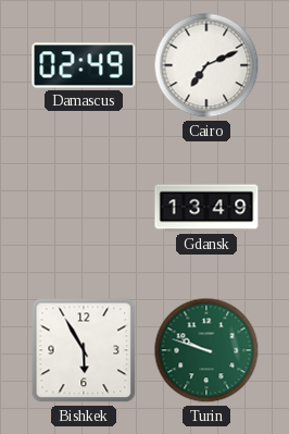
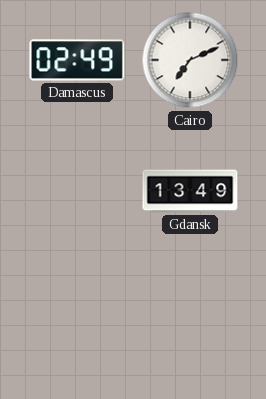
Bishkek: 5:55 -> none (84, 350)
Turin: 9:48 -> none (206, 350)
